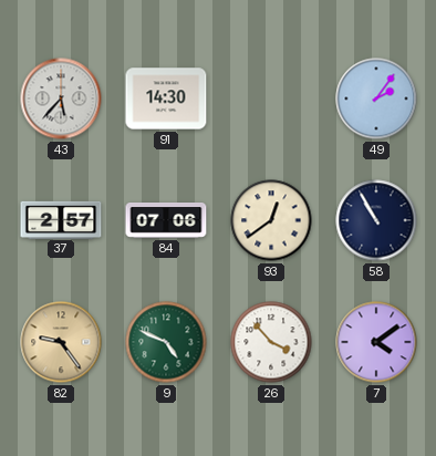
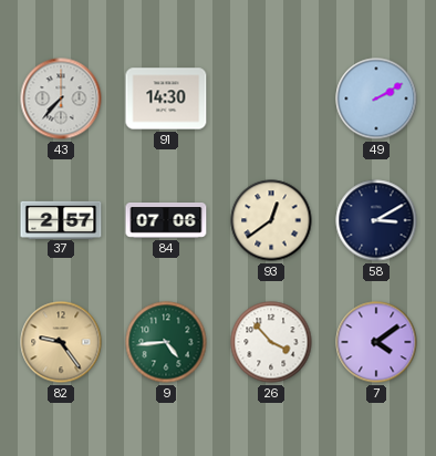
43: 5:37 -> 7:37 (61, 99)
49: 2:06 -> 2:10 (376, 99)
58: 10:55 -> 3:10 (376, 220)
9: 4:49 -> 4:44 (166, 342)
